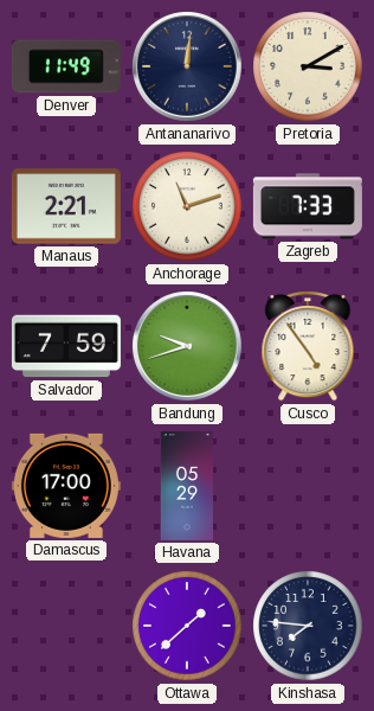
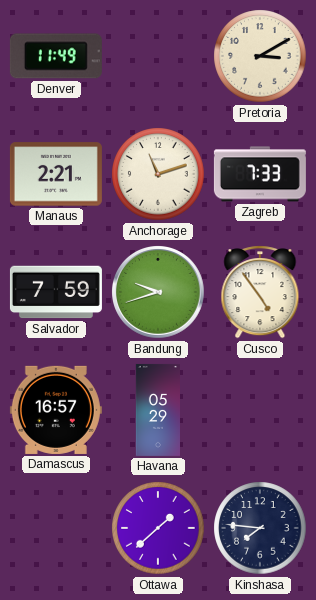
Antananarivo: 12:01 -> none (188, 68)
Damascus: 17:00 -> 16:57 (56, 410)
